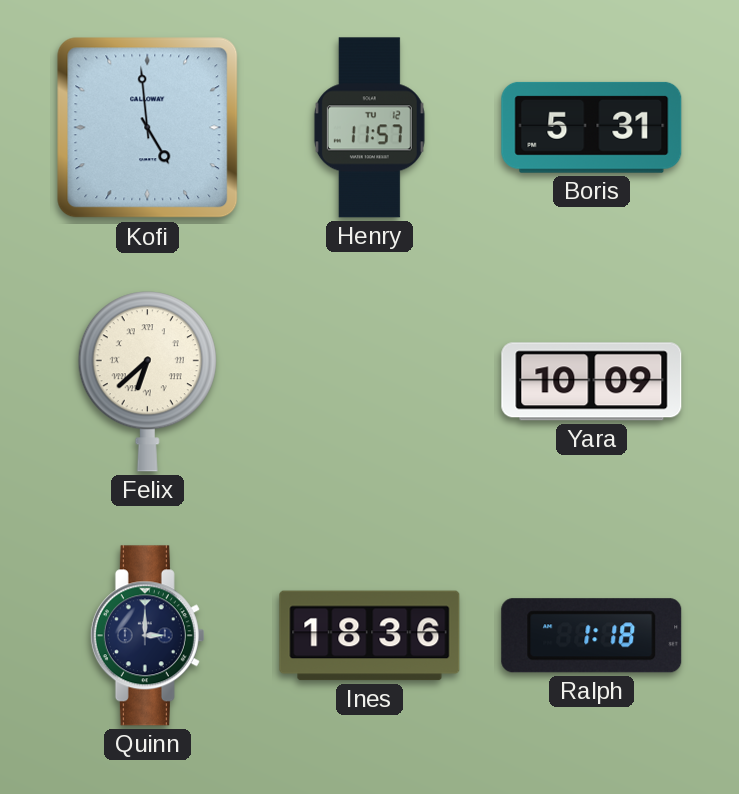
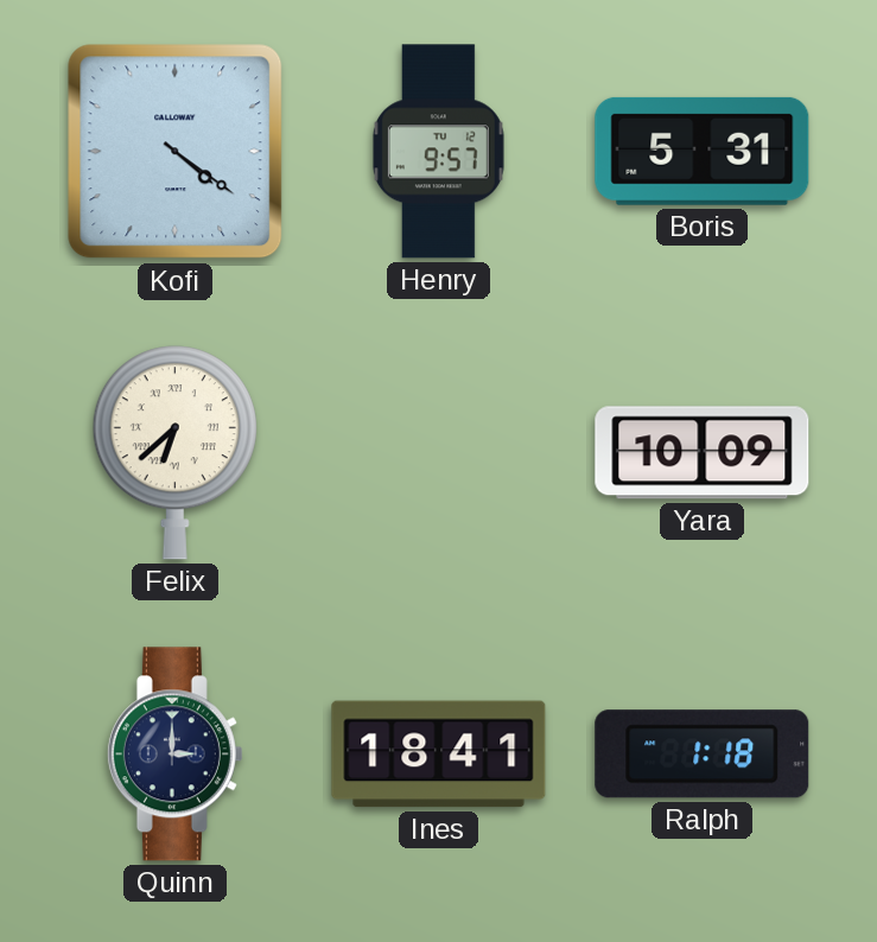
Kofi: 4:59 -> 4:21 (176, 152)
Henry: 11:57 -> 9:57 (438, 152)
Ines: 18:36 -> 18:41 (439, 755)
